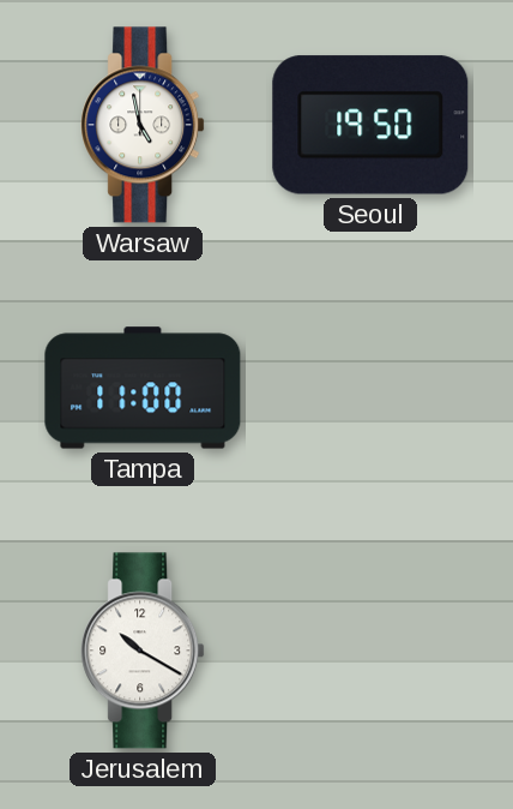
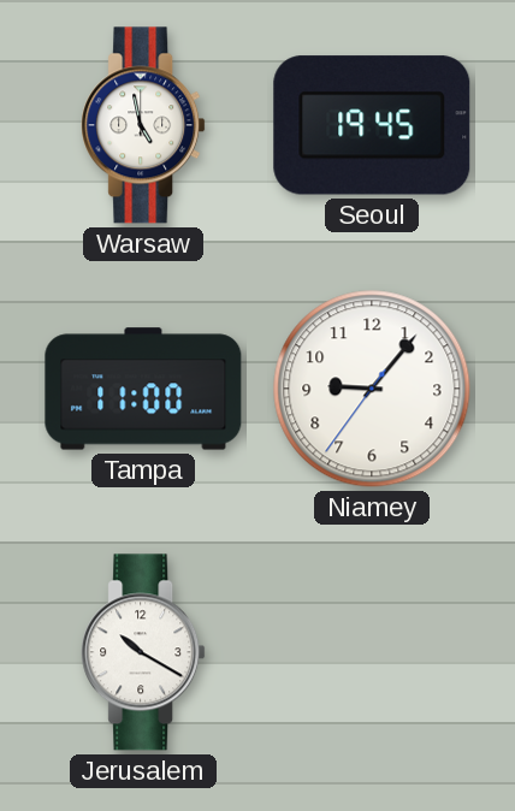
Seoul: 19:50 -> 19:45 (372, 125)
Niamey: none -> 9:06 (372, 389)
